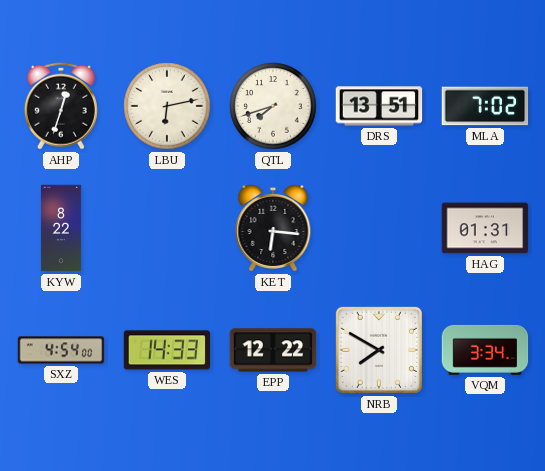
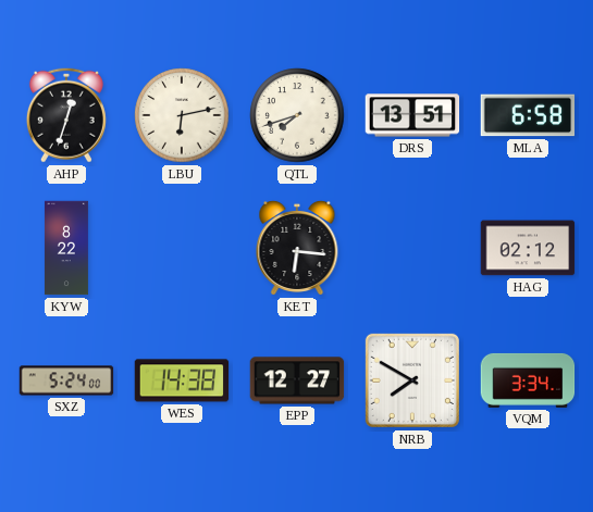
MLA: 7:02 -> 6:58 (528, 115)
HAG: 01:31 -> 02:12 (528, 248)
SXZ: 4:54 -> 5:24 (66, 380)
WES: 14:33 -> 14:38 (182, 380)
EPP: 12:22 -> 12:27 (297, 380)
